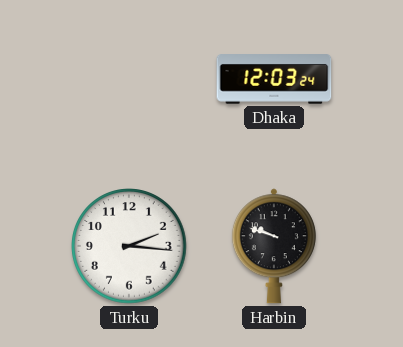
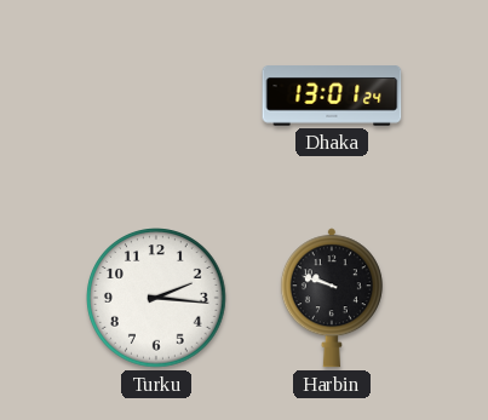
Dhaka: 12:03 -> 13:01 (332, 96)
